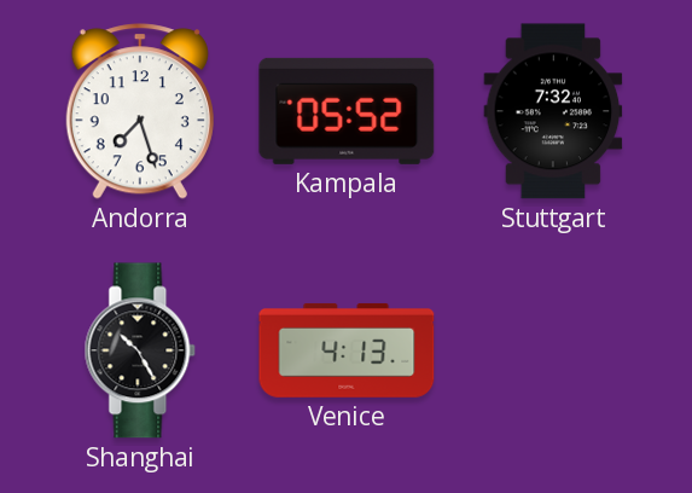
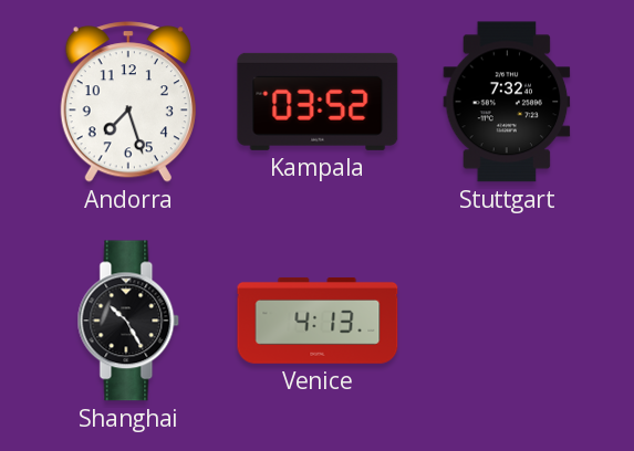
Kampala: 05:52 -> 03:52 (318, 102)
